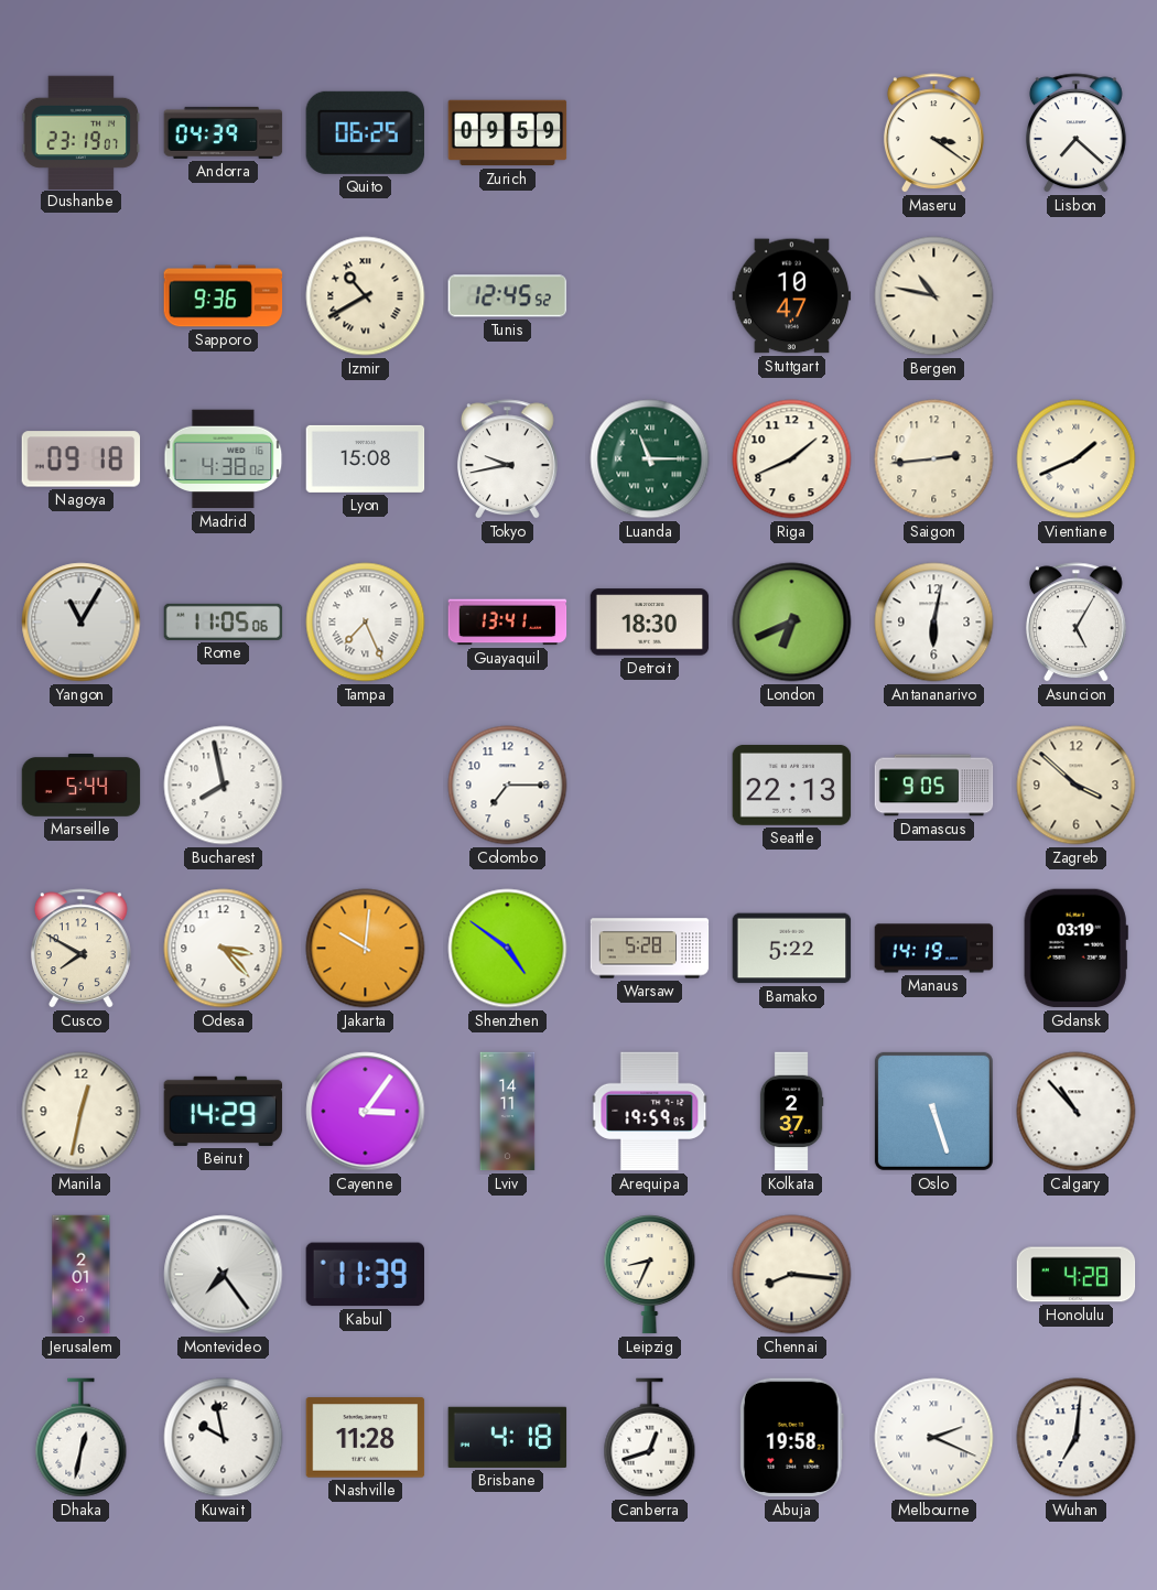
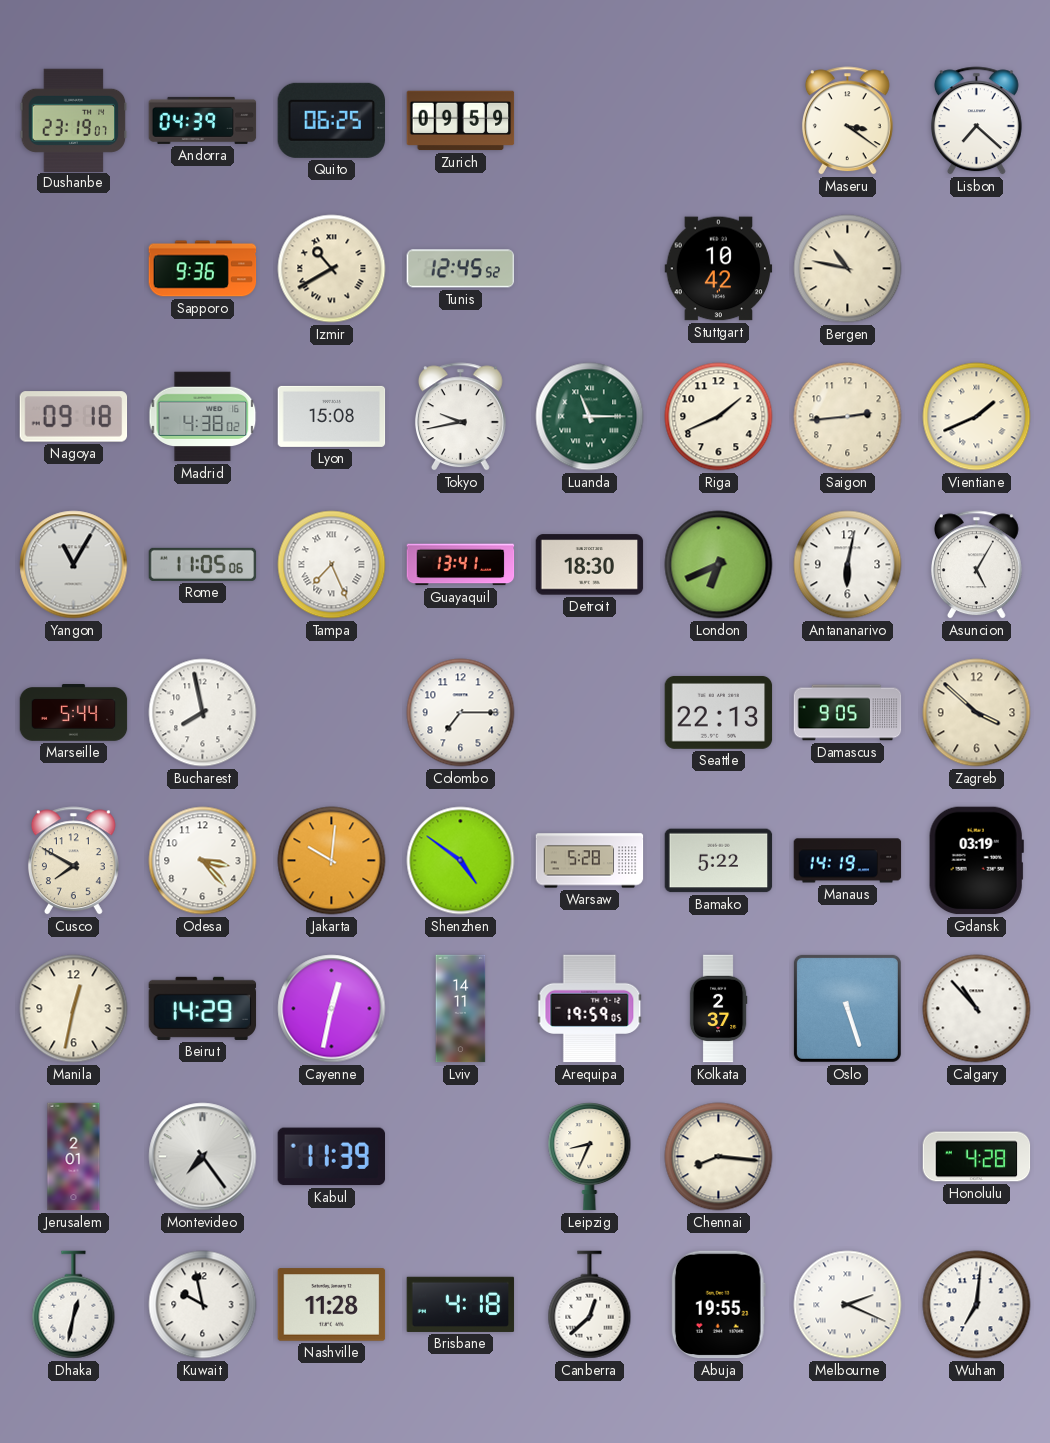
Stuttgart: 10:47 -> 10:42 (719, 269)
Cayenne: 3:06 -> 12:32 (332, 1009)
Canberra: 12:42 -> 12:38 (590, 1305)
Abuja: 19:58 -> 19:55 (718, 1305)
